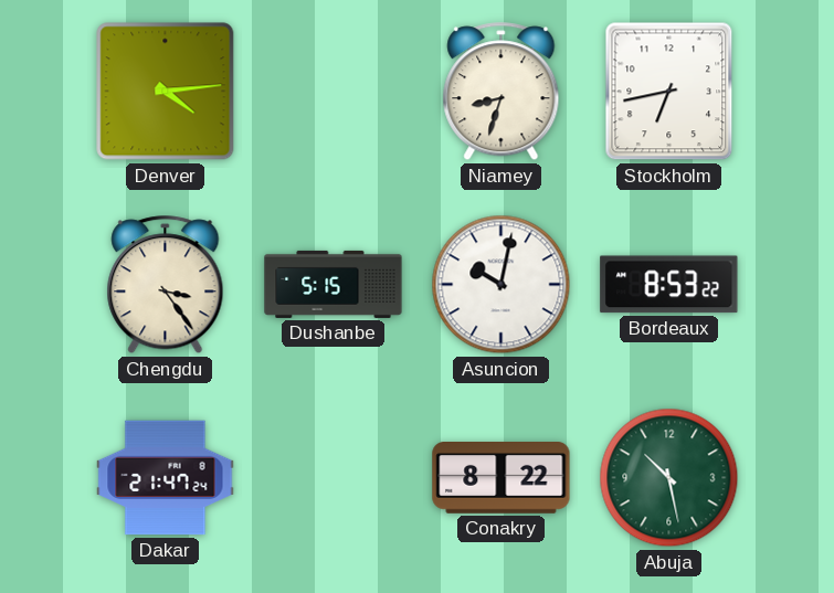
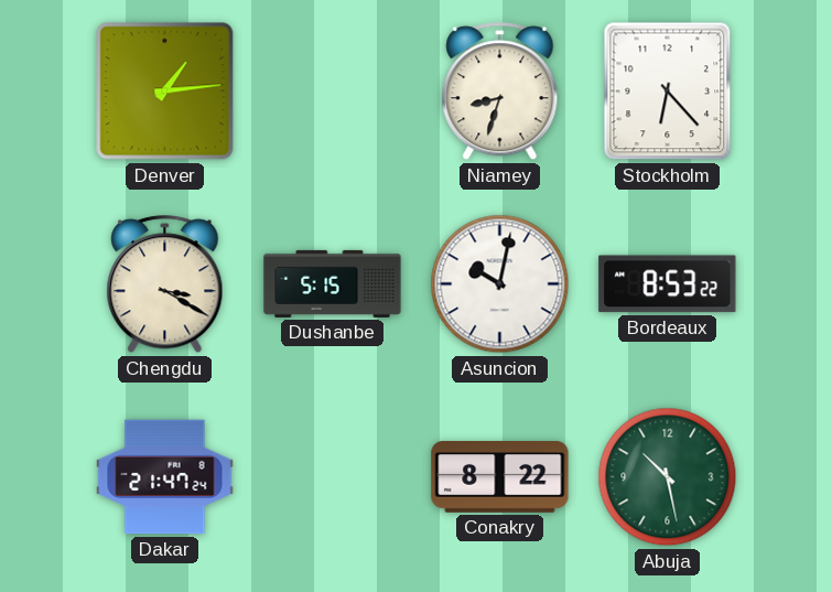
Denver: 4:14 -> 1:14 (165, 92)
Stockholm: 6:43 -> 6:23 (668, 92)
Chengdu: 3:24 -> 3:20 (165, 284)
